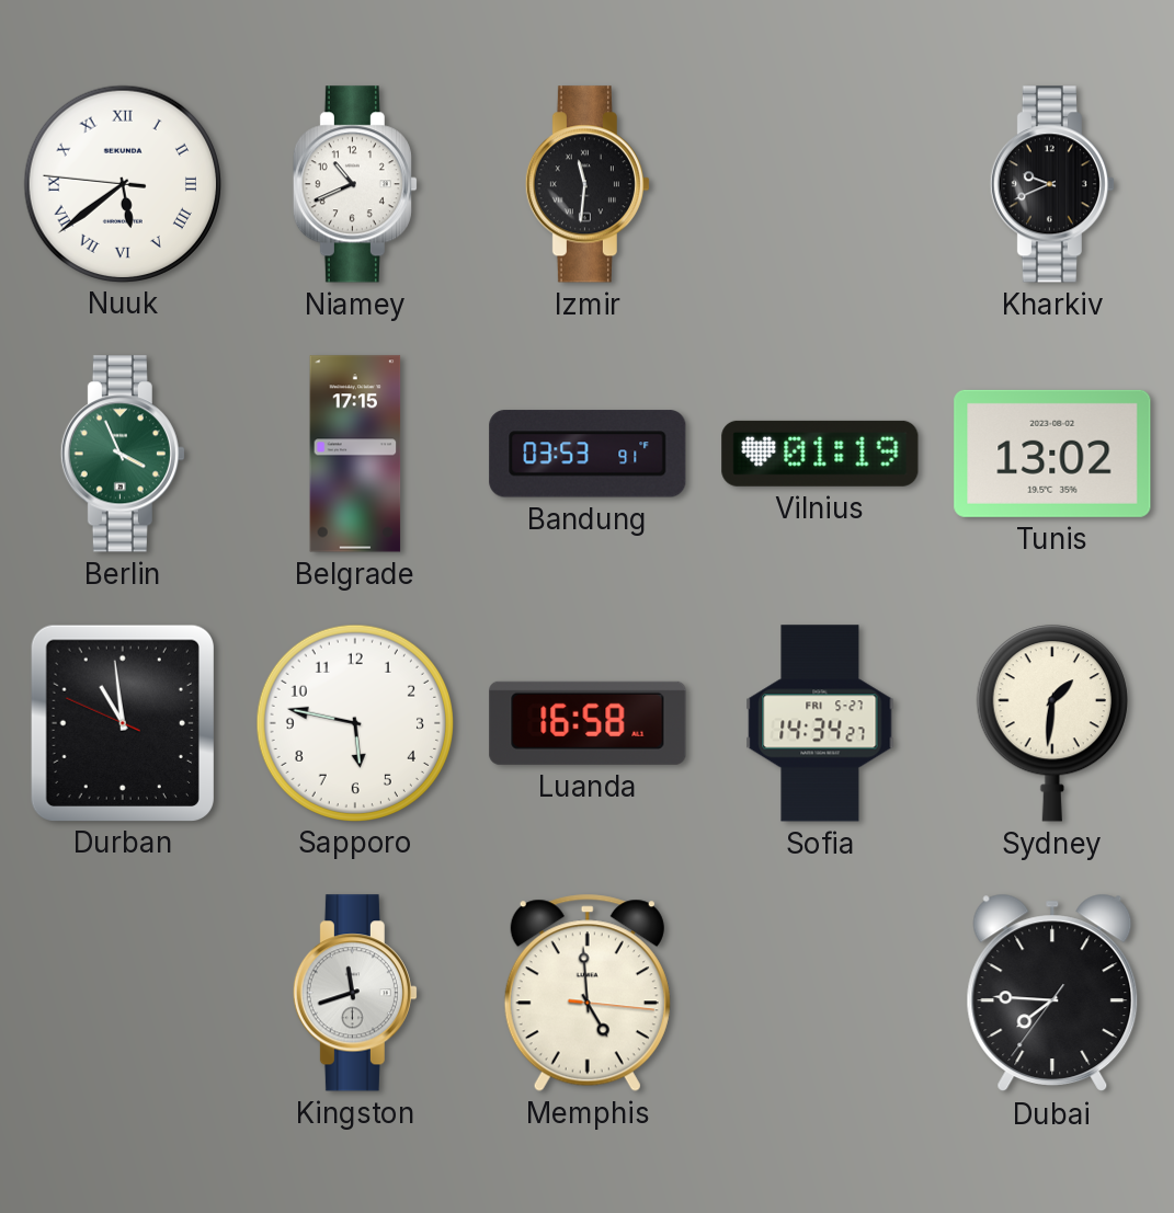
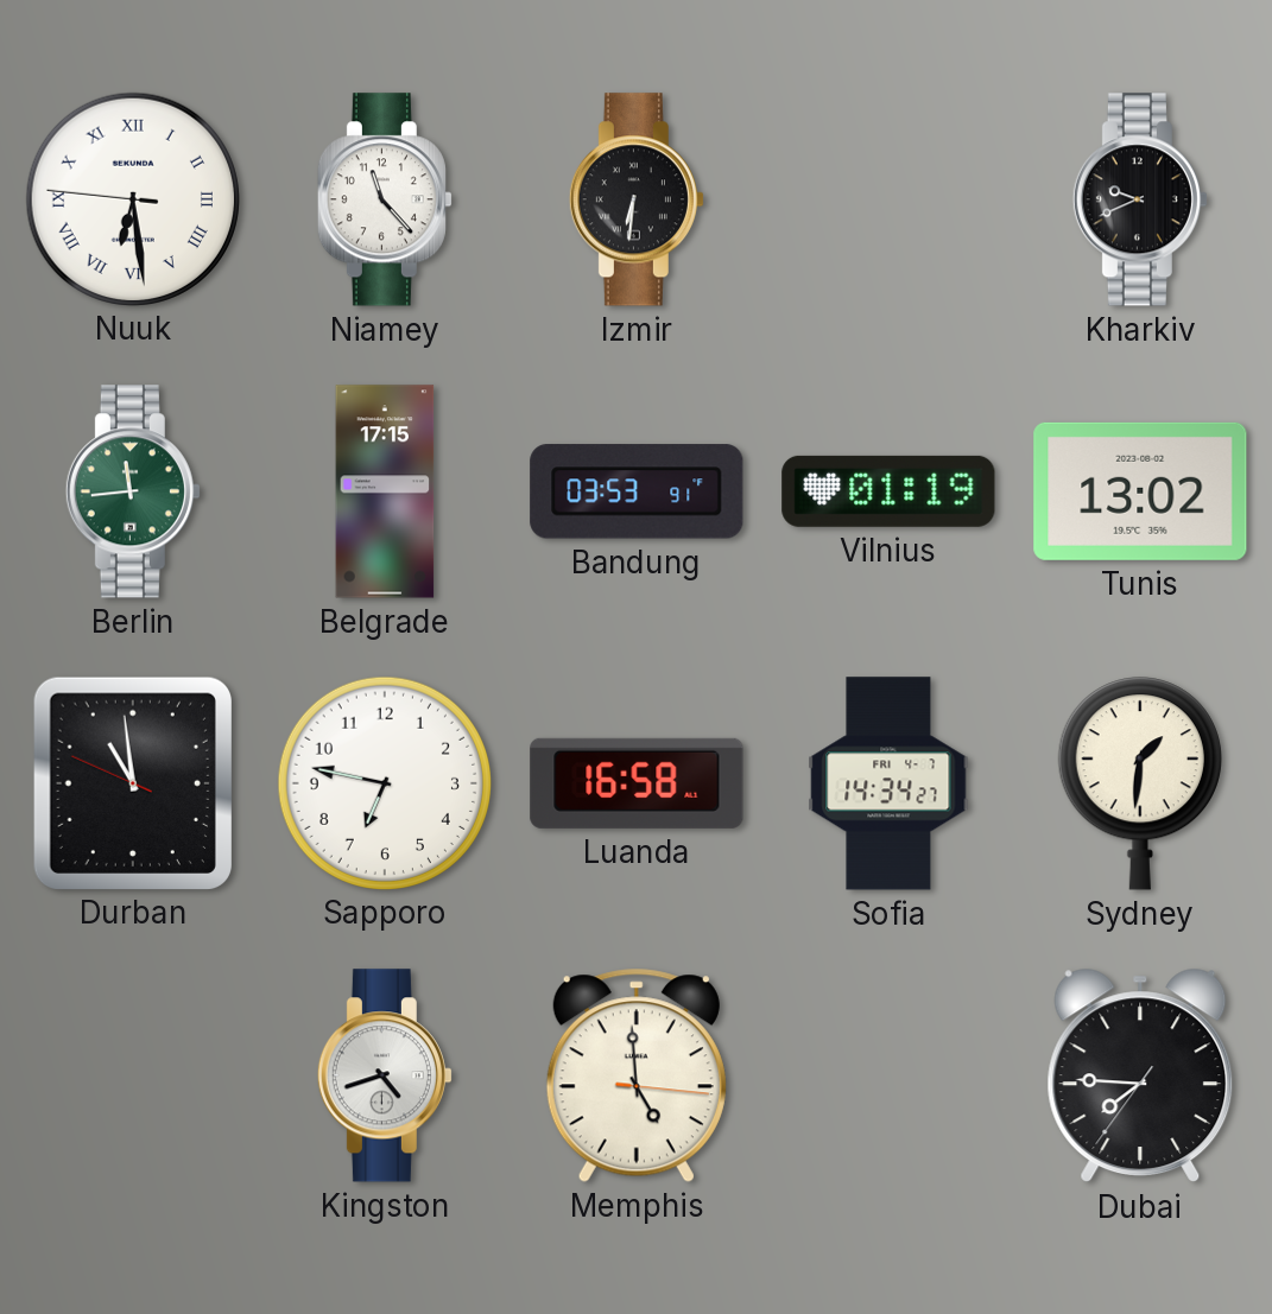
Nuuk: 5:38 -> 6:28 (132, 198)
Niamey: 10:41 -> 11:23 (385, 199)
Izmir: 11:31 -> 6:31 (637, 199)
Berlin: 3:56 -> 11:44 (133, 491)
Sapporo: 5:47 -> 6:47 (384, 782)
Sofia date: FRI 5-27 -> FRI 4-7 (888, 783)
Kingston: 11:42 -> 4:42 (385, 1075)
